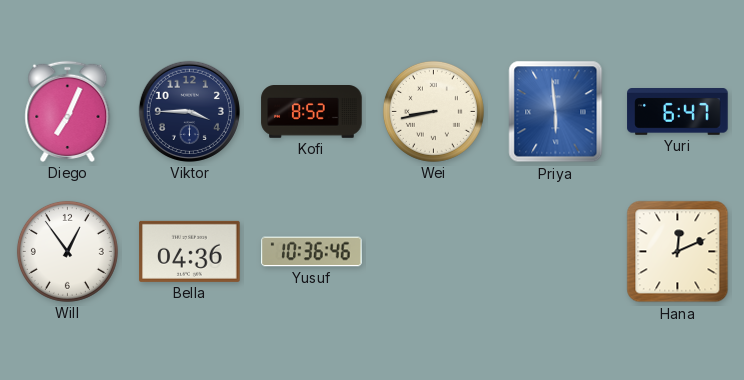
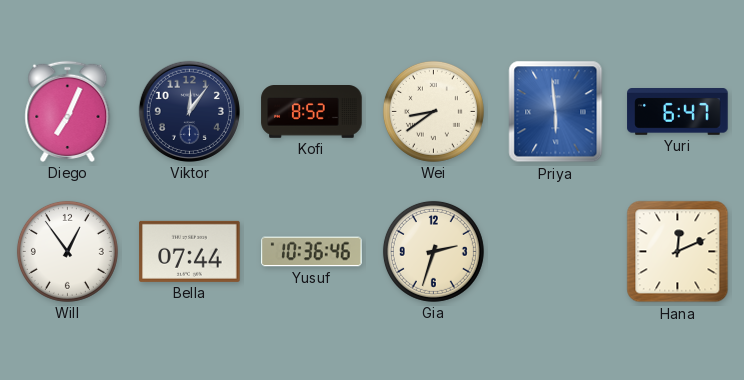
Viktor: 3:45 -> 12:06 (189, 111)
Wei: 8:43 -> 8:39 (433, 111)
Bella: 04:36 -> 07:44 (190, 251)
Gia: none -> 2:33 (433, 251)
